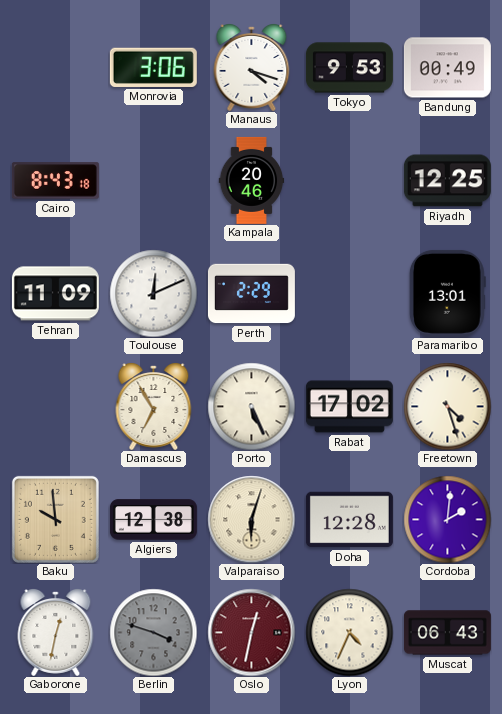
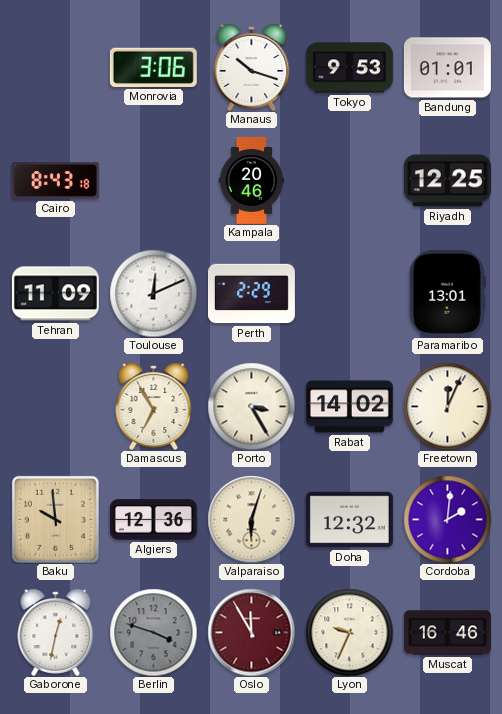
Manaus: 4:18 -> 10:18 (252, 68)
Bandung: 00:49 -> 01:01 (447, 68)
Porto: 5:26 -> 3:25 (251, 406)
Rabat: 17:02 -> 14:02 (349, 407)
Freetown: 4:27 -> 12:04 (447, 406)
Algiers: 12:38 -> 12:36 (153, 520)
Doha: 12:28 -> 12:32 (349, 520)
Oslo: 12:32 -> 11:55 (251, 632)
Lyon: 4:34 -> 9:34 (349, 632)
Muscat: 06:43 -> 16:46 (447, 633)
